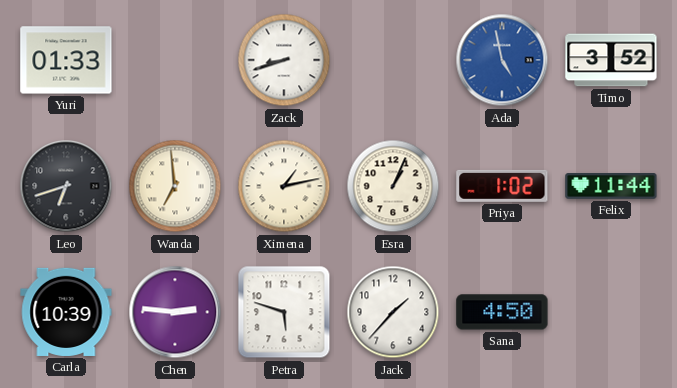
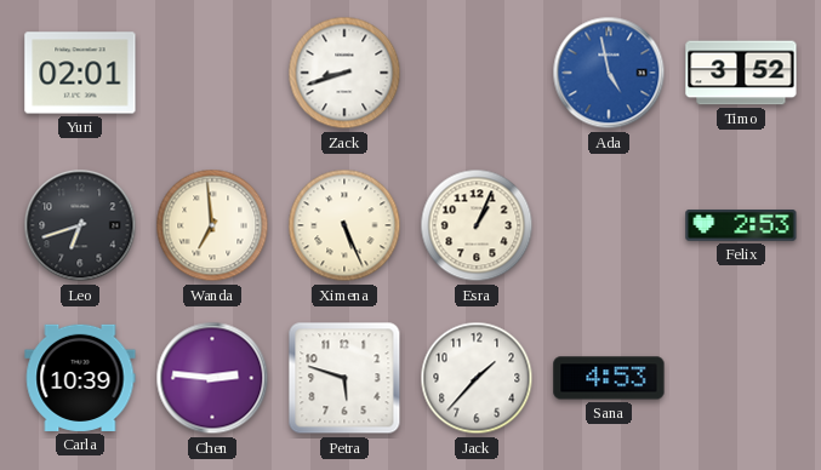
Yuri: 01:33 -> 02:01 (80, 73)
Ximena: 1:13 -> 5:26 (344, 225)
Priya: 1:02 -> none (502, 186)
Felix: 11:44 -> 2:53 (741, 227)
Sana: 4:50 -> 4:53 (609, 378)
